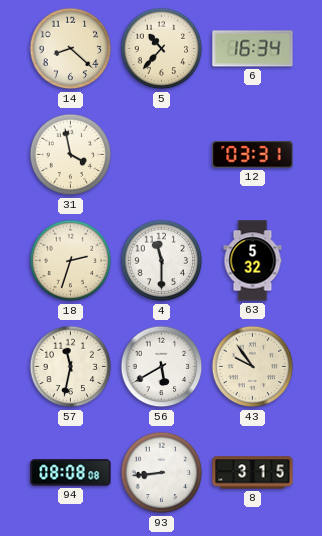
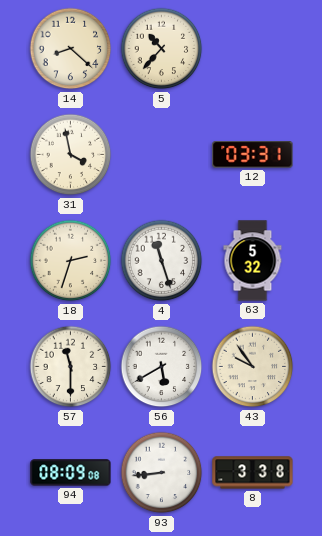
6: 16:34 -> none (253, 49)
4: 11:30 -> 11:27 (162, 261)
57: 11:32 -> 11:30 (71, 367)
94: 08:08 -> 08:09 (71, 473)
8: 3:15 -> 3:38 (253, 473)
